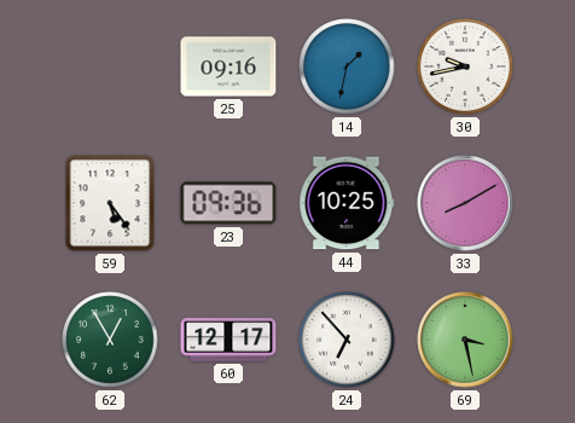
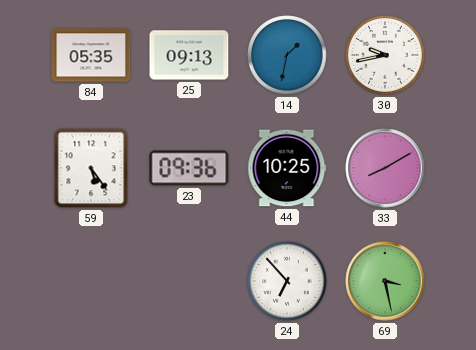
84: none -> 05:35 (91, 55)
25: 09:16 -> 09:13 (189, 55)
62: 12:55 -> none (110, 340)
60: 12:17 -> none (228, 340)
